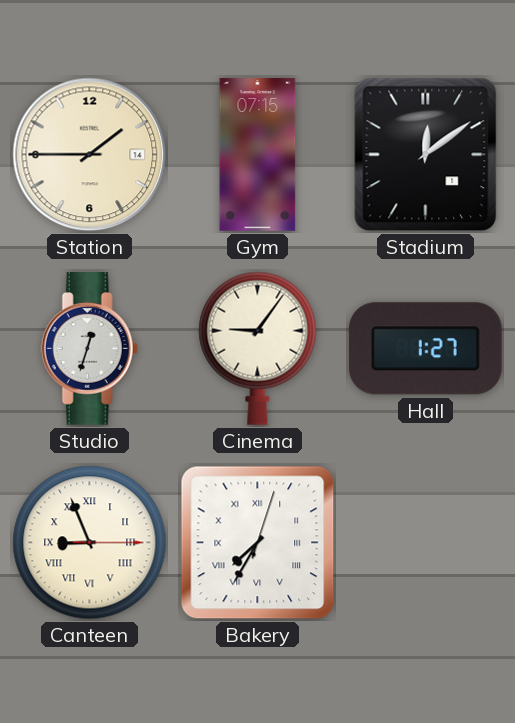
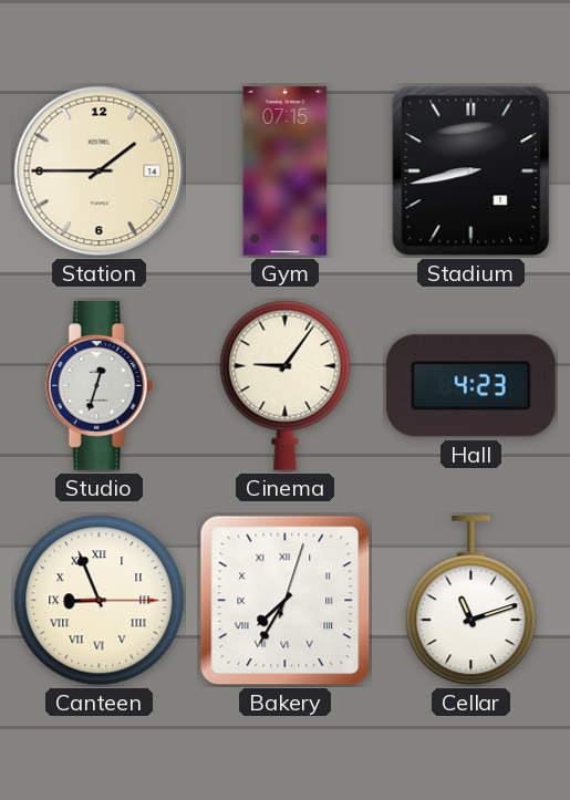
Stadium: 12:09 -> 8:43 (471, 172)
Hall: 1:27 -> 4:23 (470, 386)
Cellar: none -> 11:12 (471, 602)
